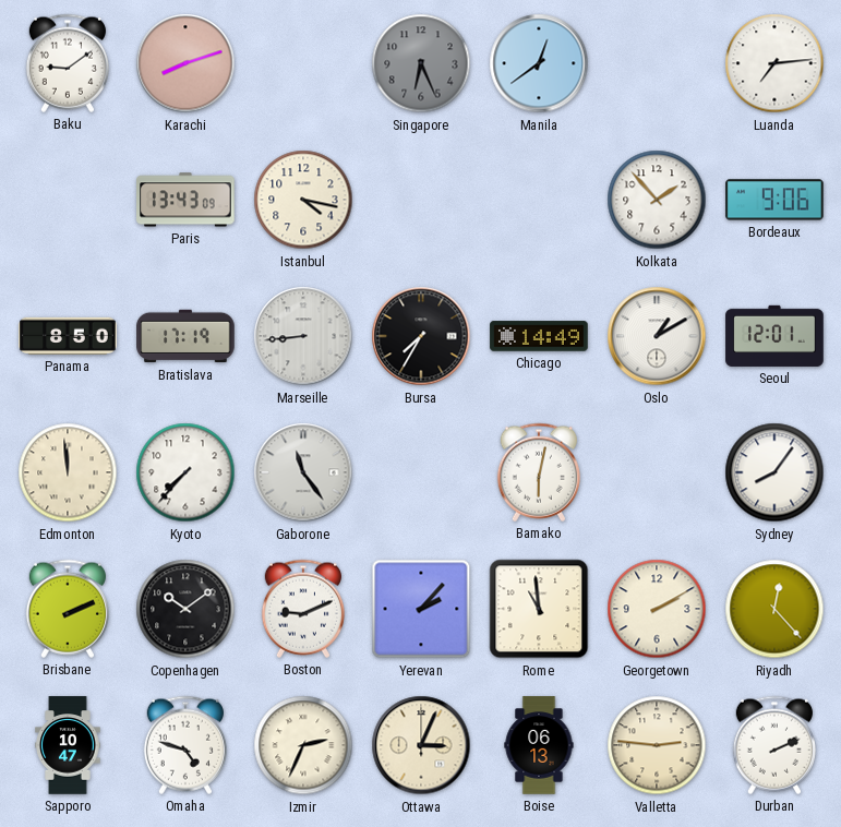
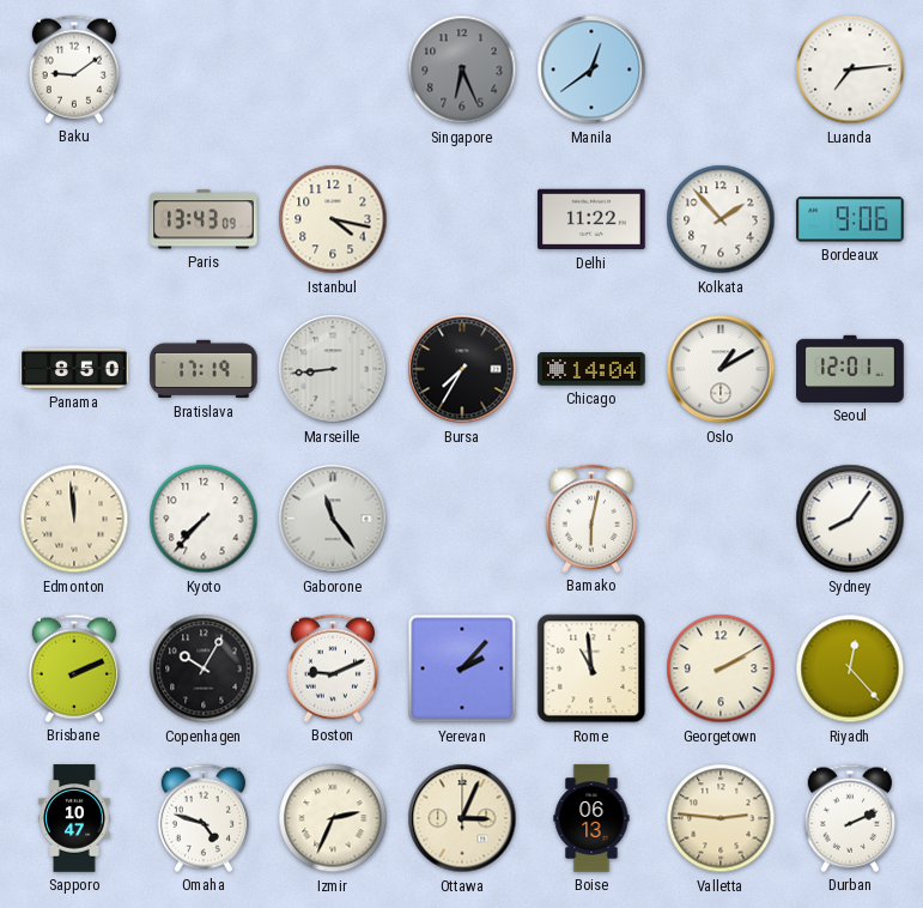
Karachi: 8:12 -> none (185, 63)
Delhi: none -> 11:22 (591, 219)
Chicago: 14:49 -> 14:04 (591, 369)
Copenhagen: 10:09 -> 10:05 (204, 668)
